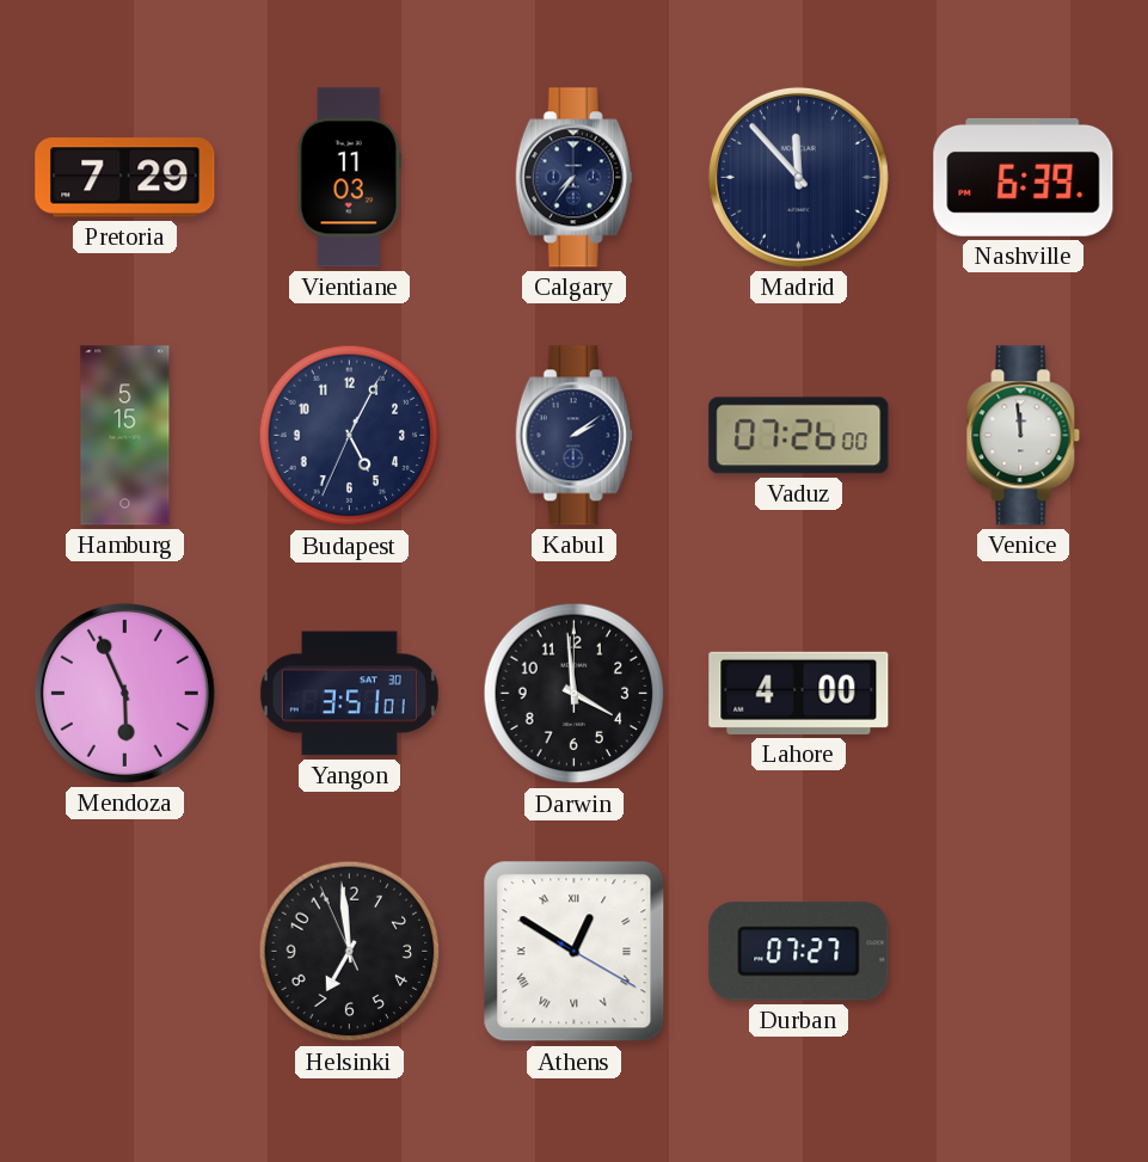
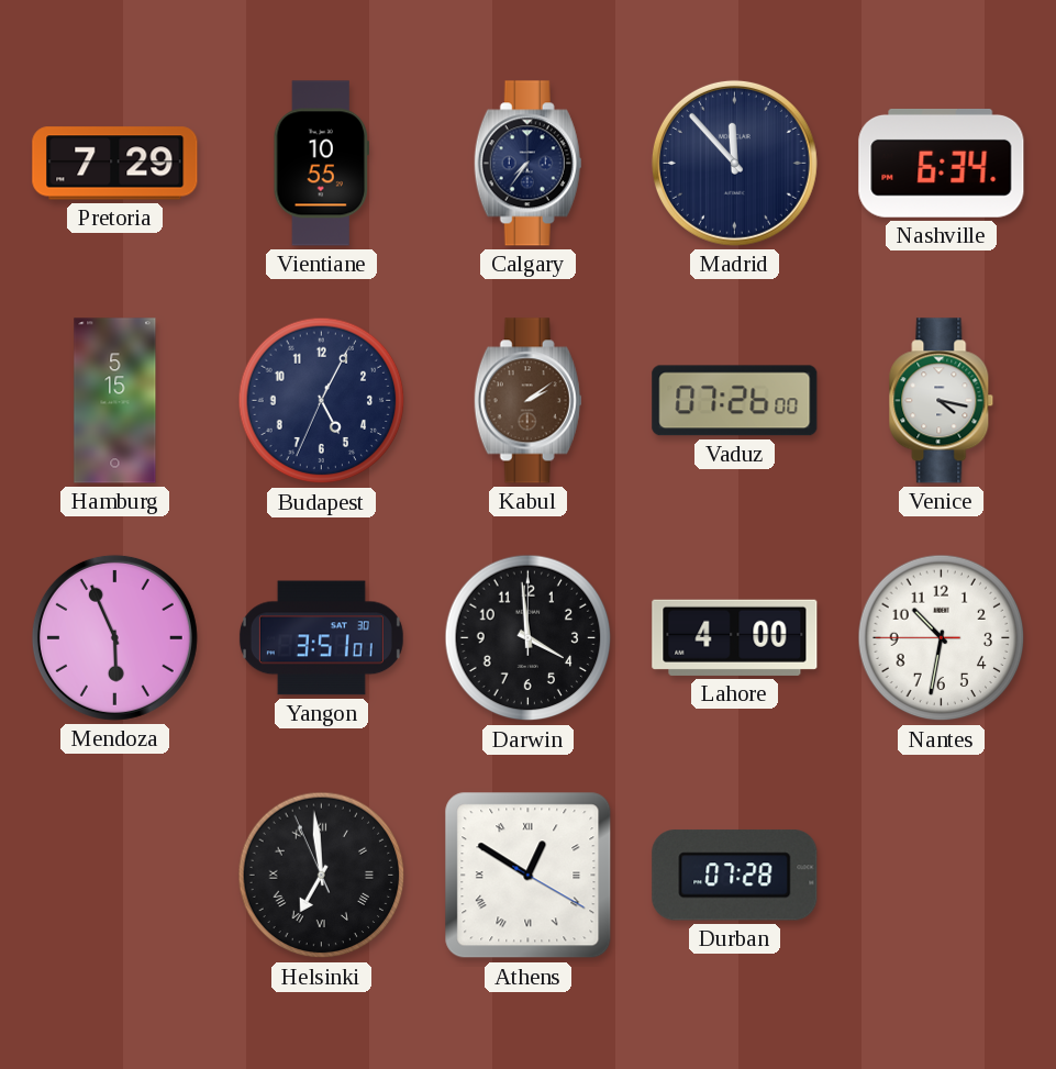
Vientiane: 11:03 -> 10:55 (322, 164)
Nashville: 6:39 -> 6:34 (942, 163)
Kabul dial: navy -> brown (527, 401)
Venice: 11:59 -> 4:17 (942, 401)
Nantes: none -> 10:31 (942, 638)
Helsinki numerals: Arabic -> Roman (322, 876)
Durban: 07:27 -> 07:28 (735, 876)
